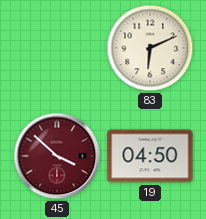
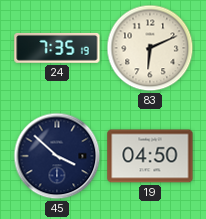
24: none -> 7:35 (57, 48)
45 dial: burgundy -> navy (57, 156)
